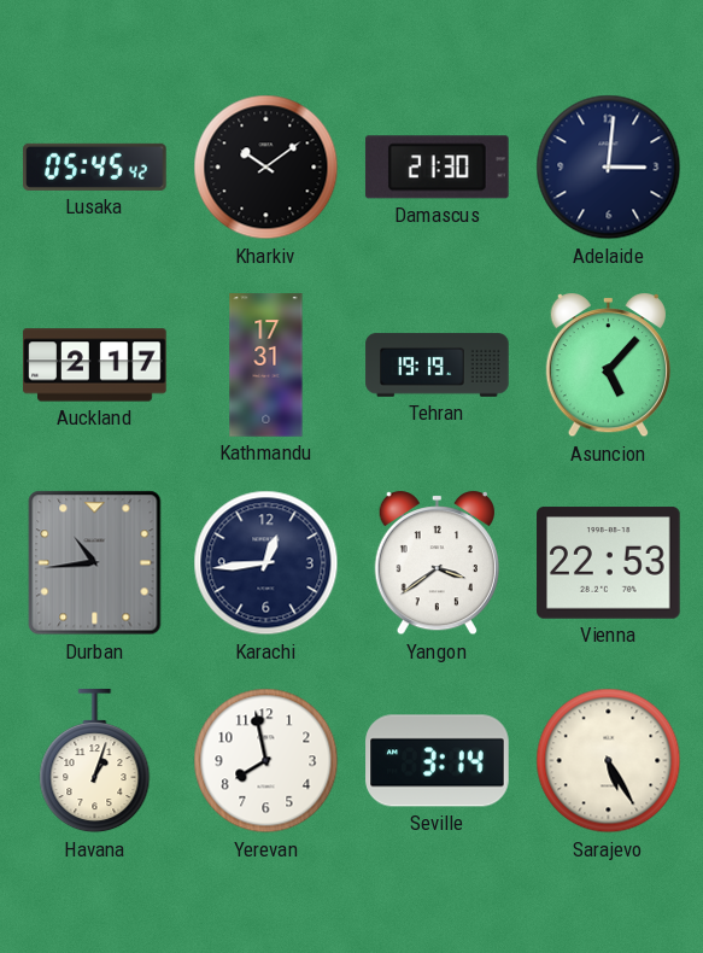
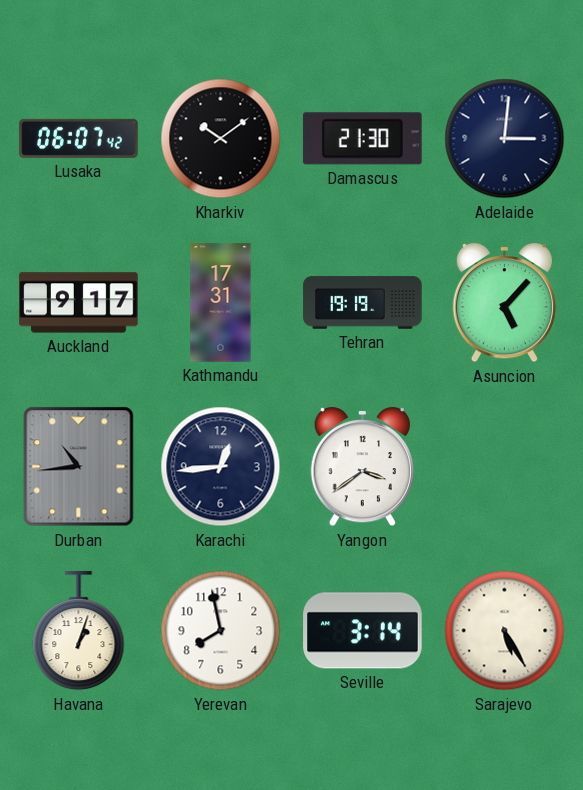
Lusaka: 05:45 -> 06:07 (79, 138)
Auckland: 2:17 -> 9:17 (79, 303)
Vienna: 22:53 -> none (609, 563)
